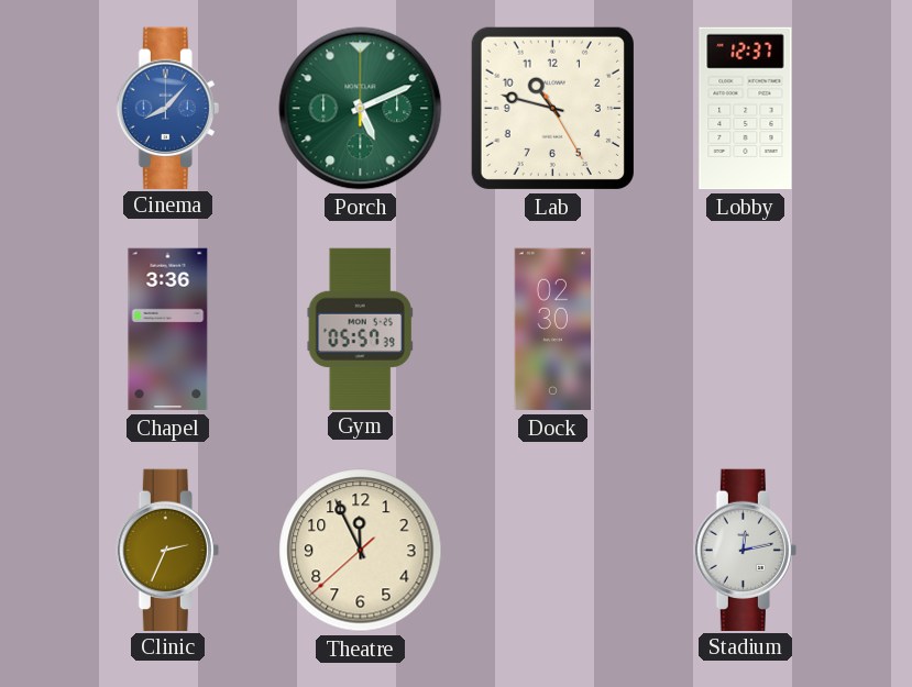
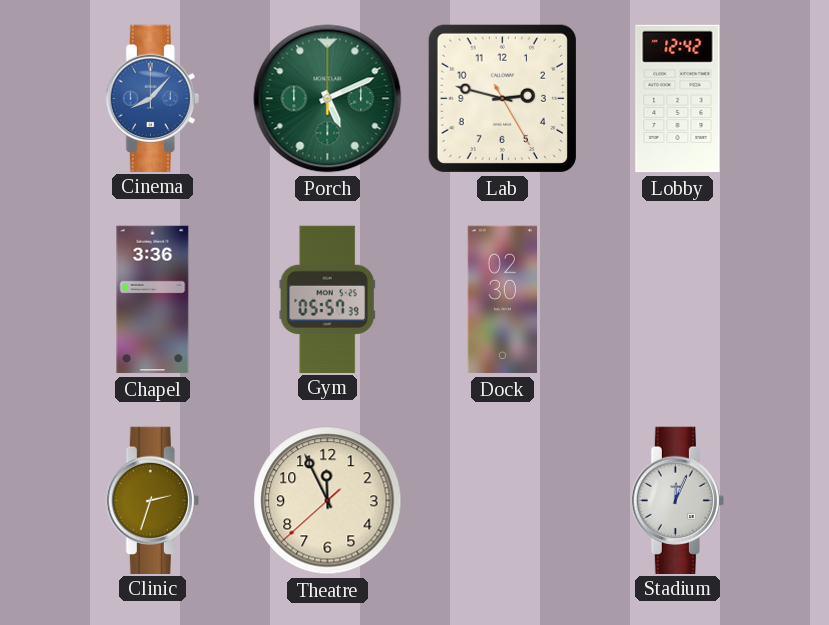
Lab: 10:47 -> 2:47 (502, 98)
Lobby: 12:37 -> 12:42 (678, 99)
Clinic: 2:34 -> 2:33 (152, 500)
Stadium: 12:13 -> 12:04 (677, 500)
